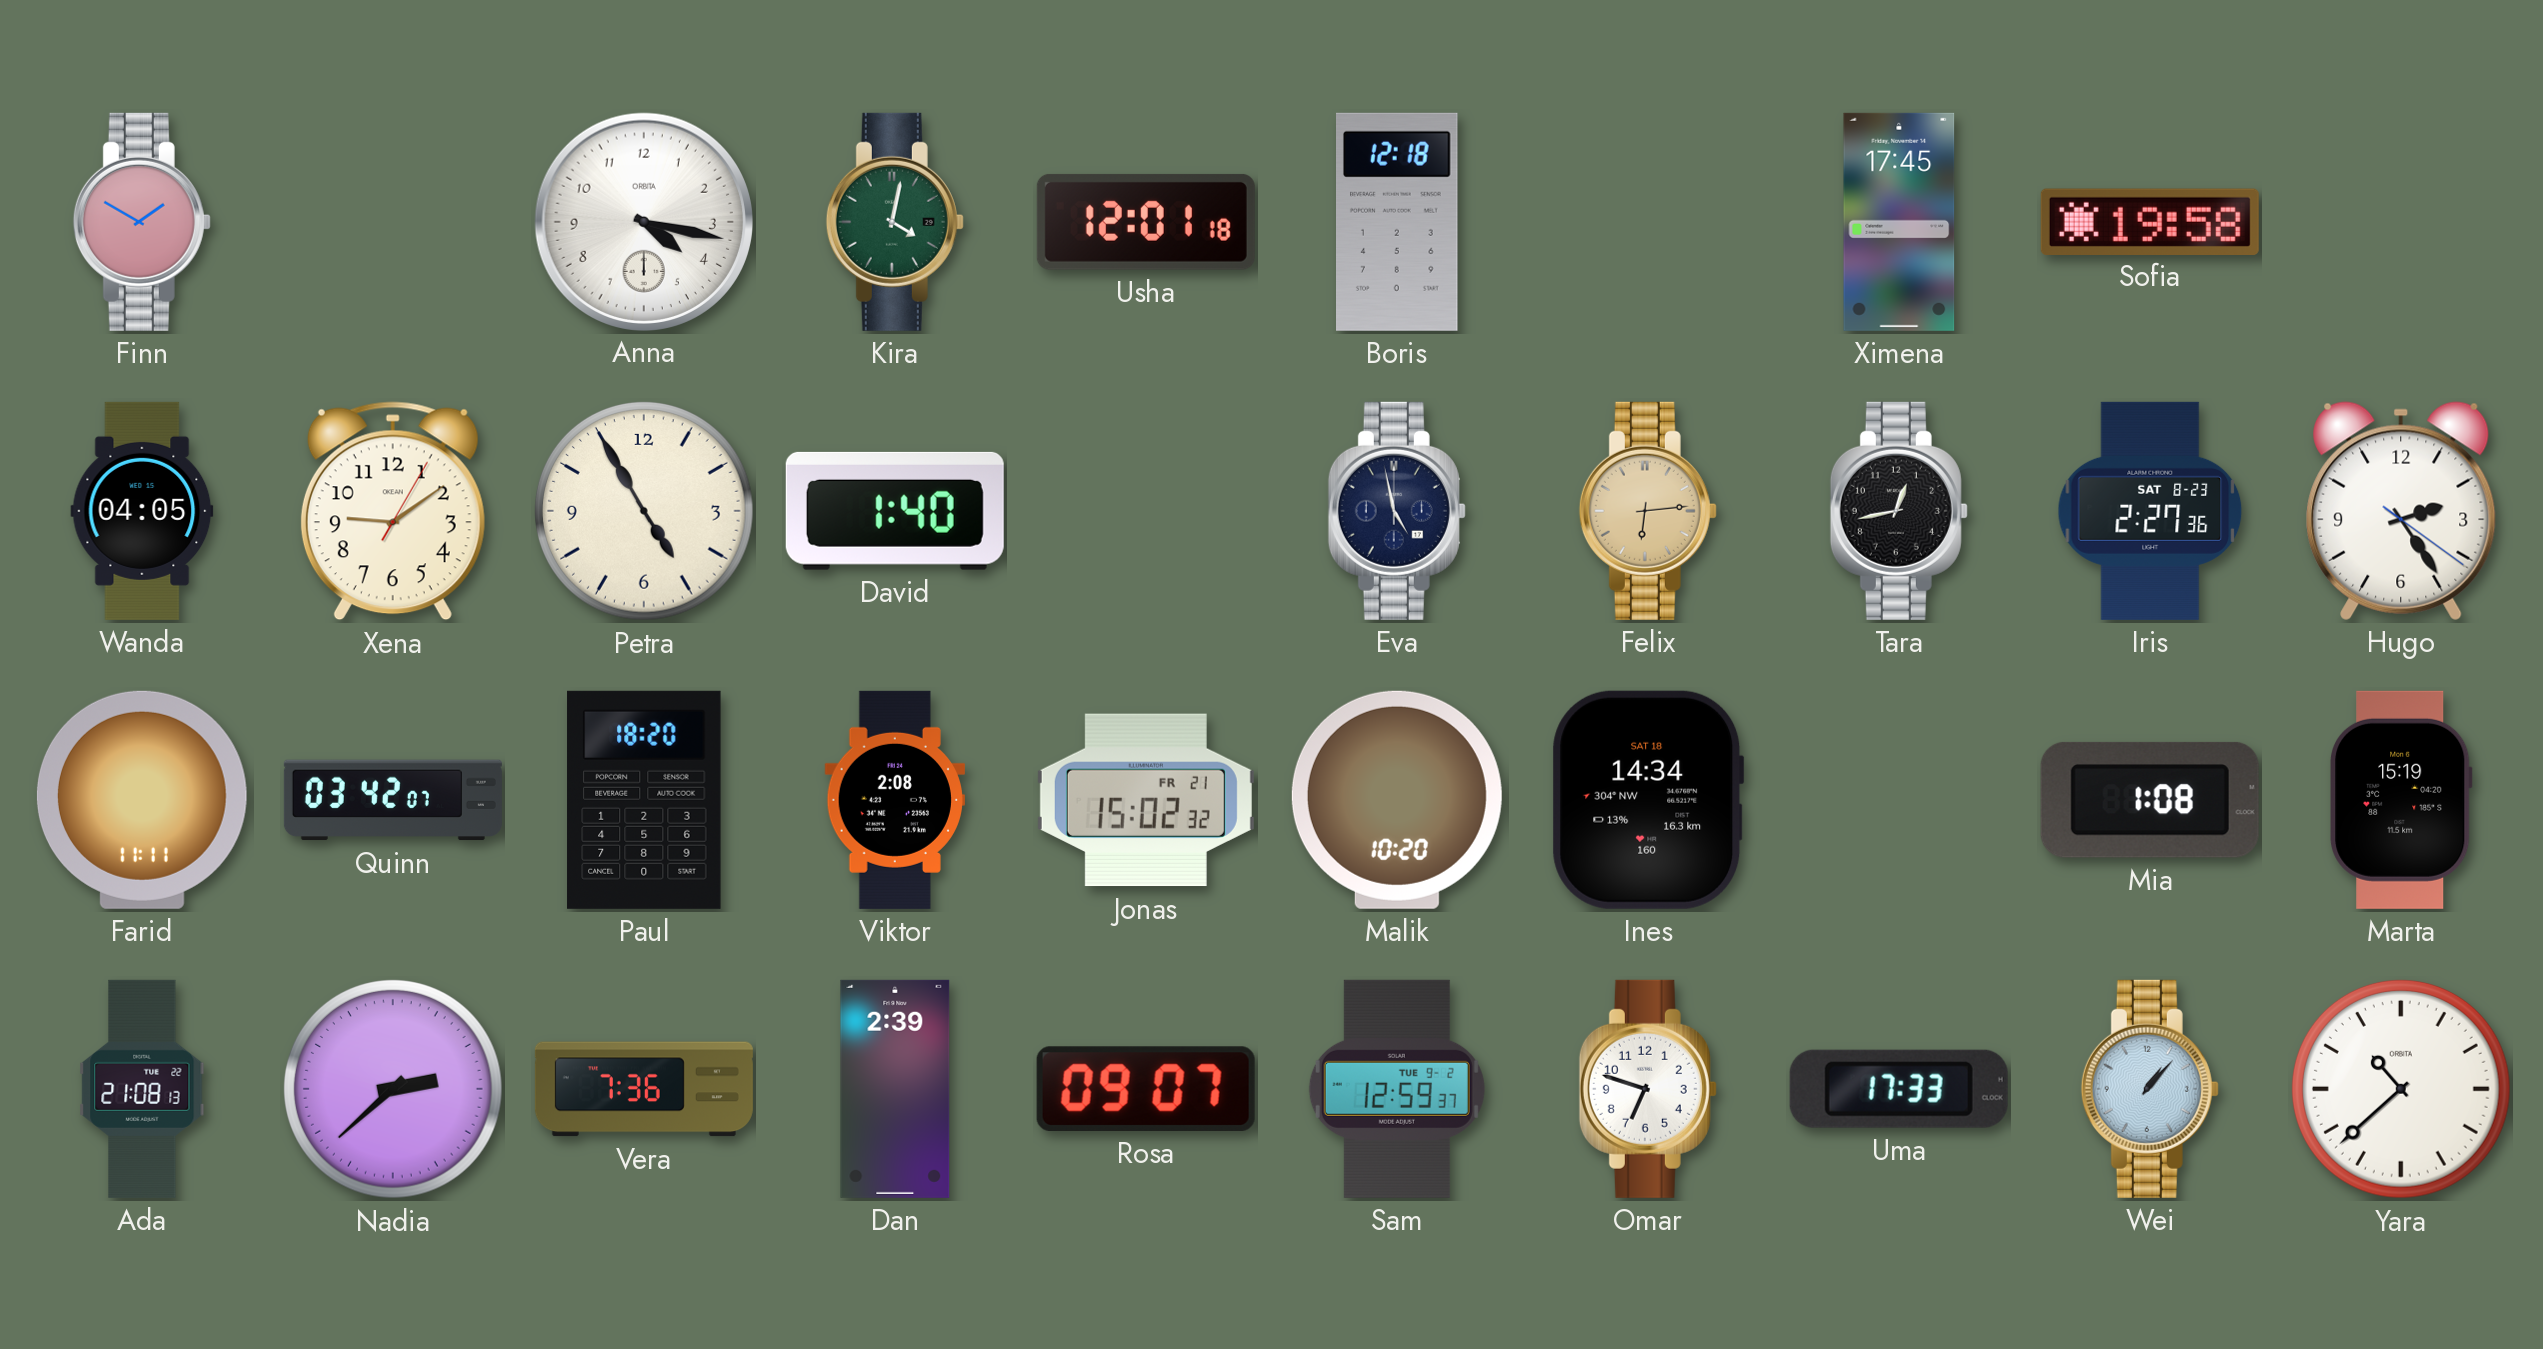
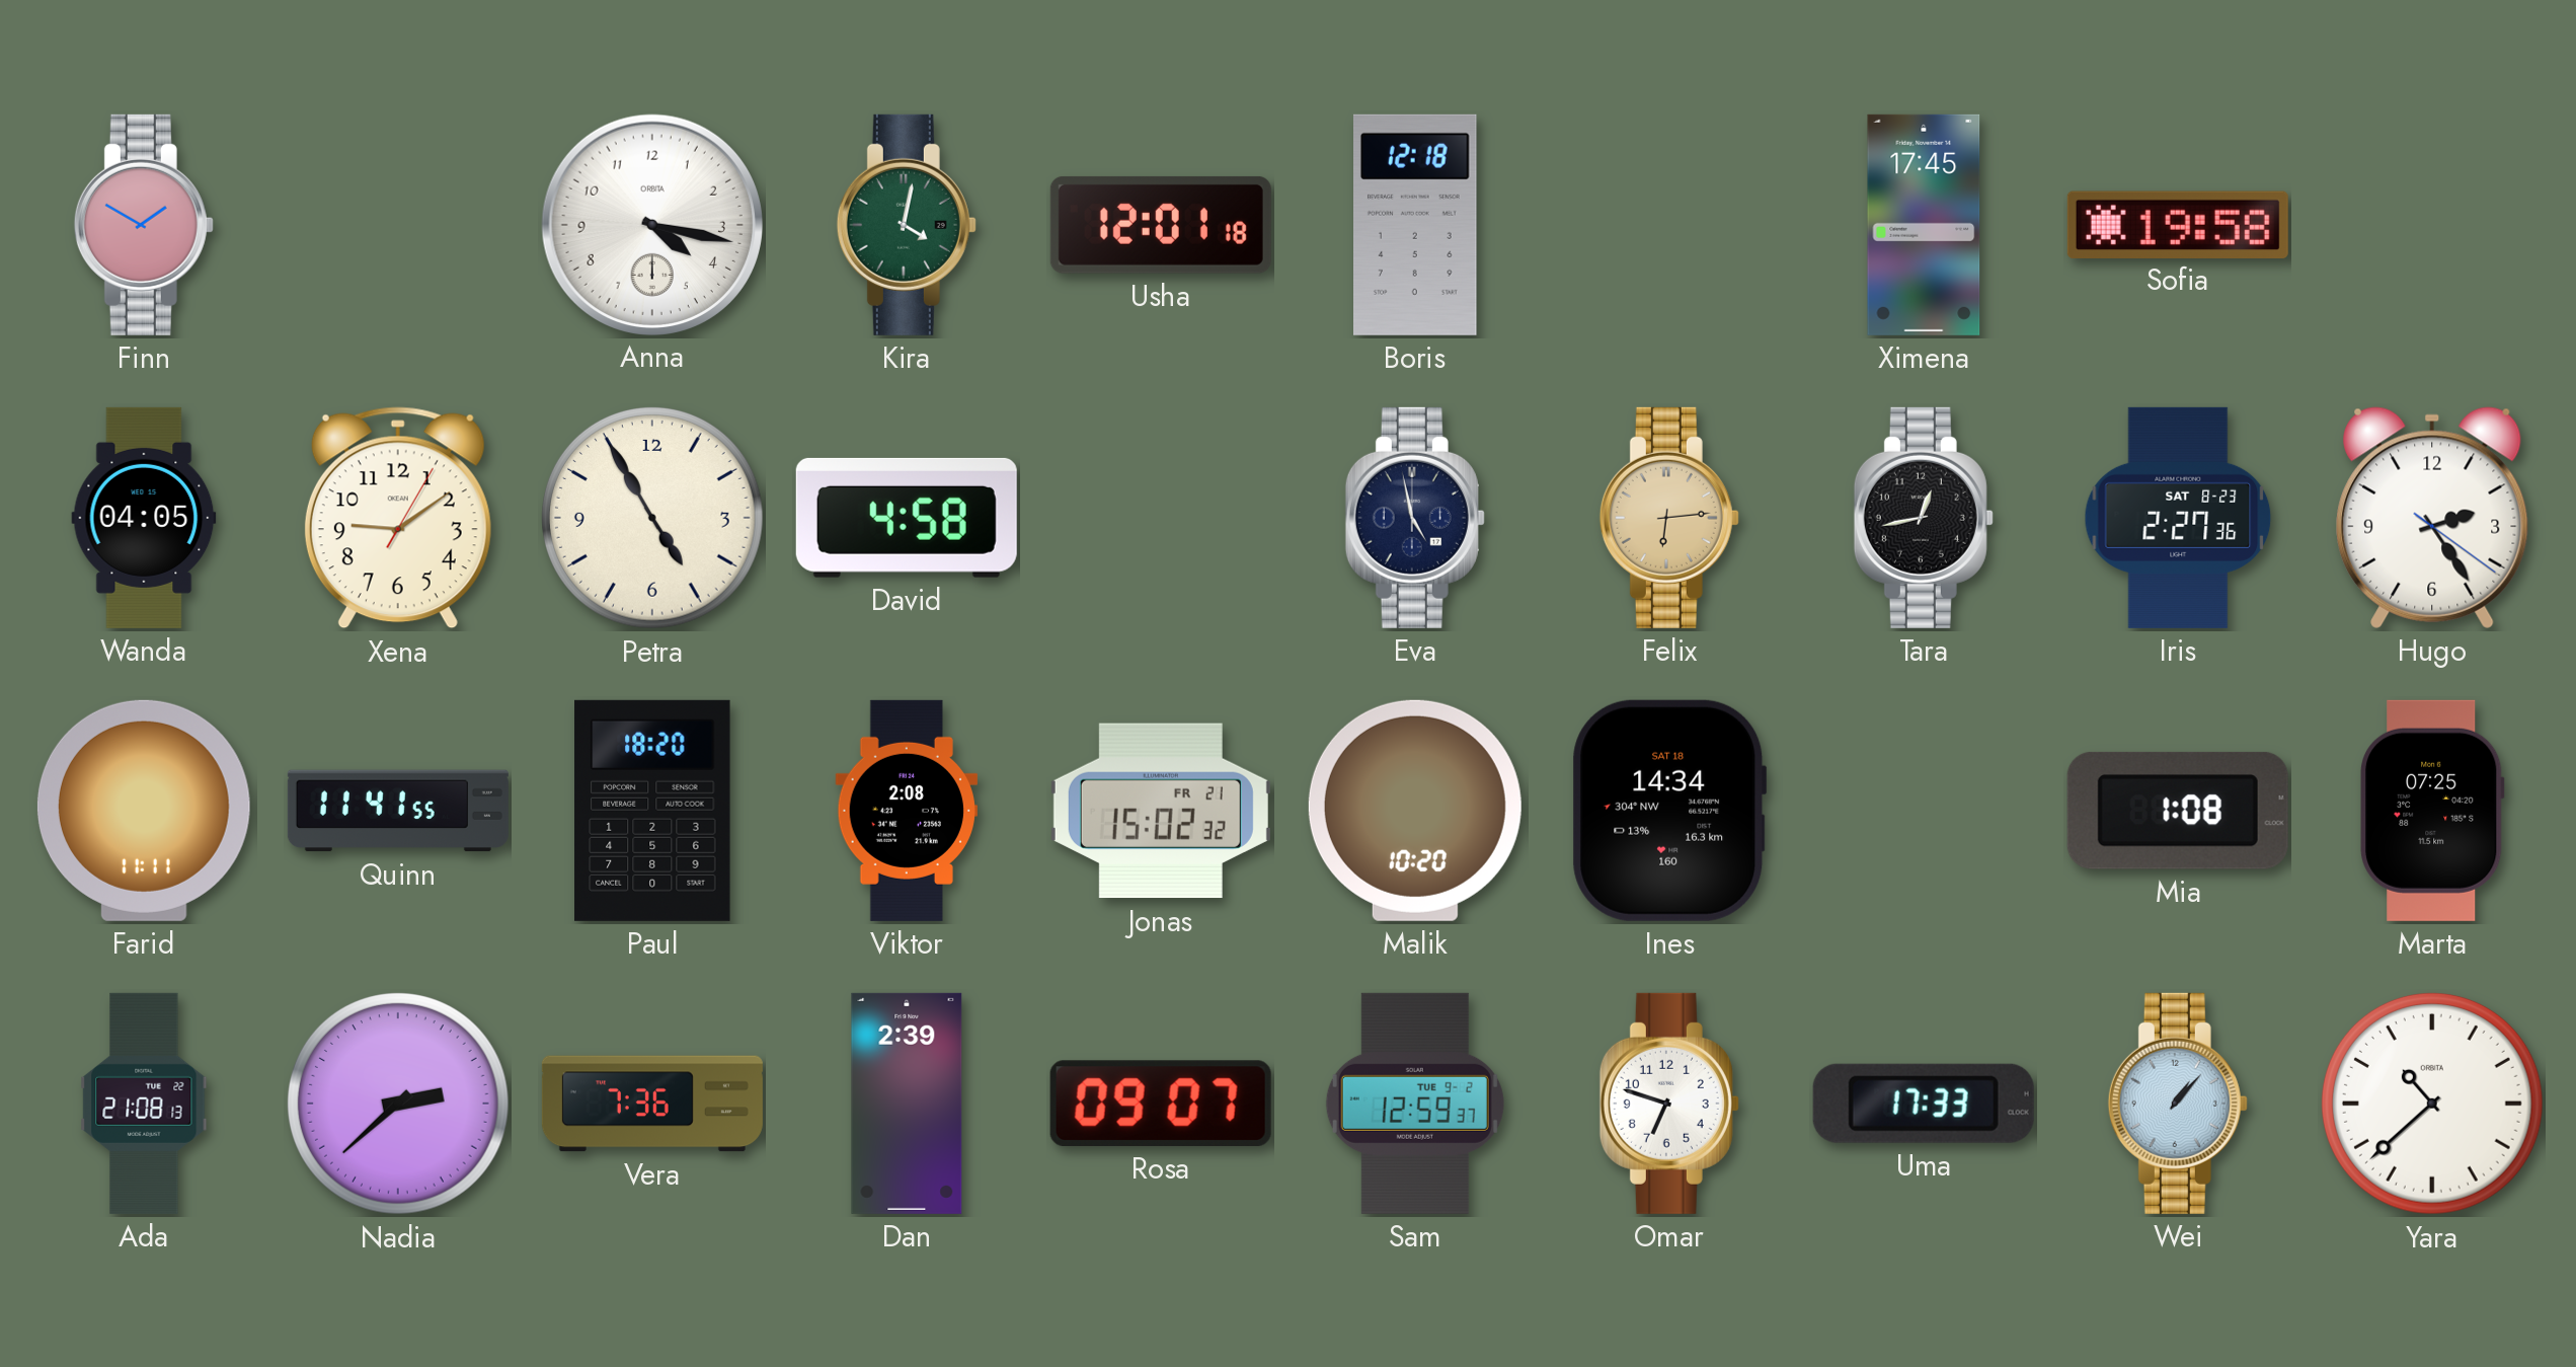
David: 1:40 -> 4:58 (907, 518)
Quinn: 03:42 -> 11:41 (398, 811)
Marta: 15:19 -> 07:25 (2433, 811)
